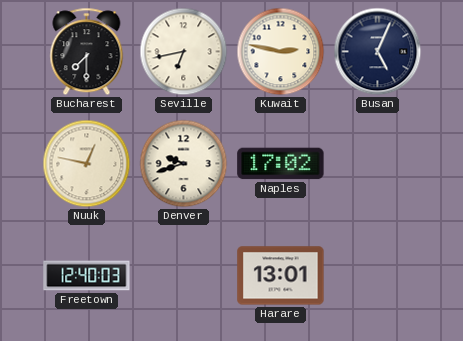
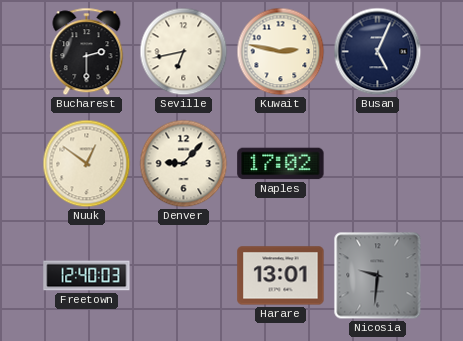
Bucharest: 7:30 -> 2:30 (87, 52)
Nuuk: 12:47 -> 12:51 (87, 164)
Denver: 9:42 -> 9:07 (184, 164)
Nicosia: none -> 9:31 (378, 276)
